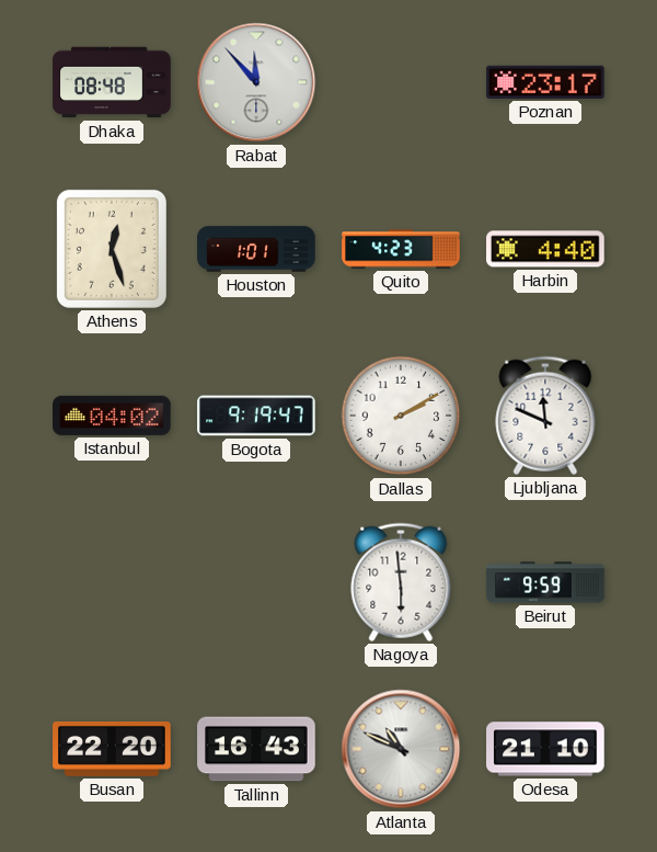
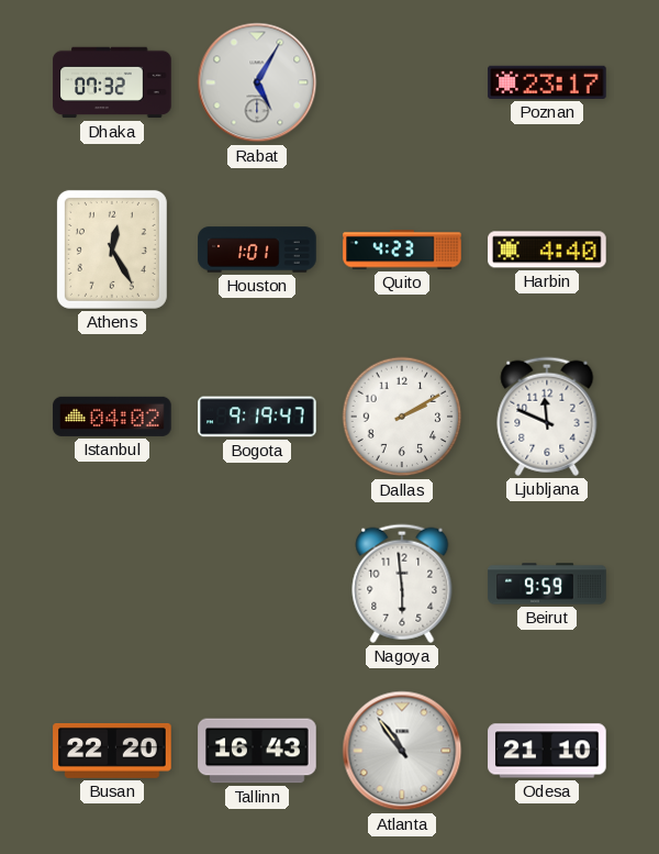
Dhaka: 08:48 -> 07:32 (112, 82)
Rabat: 11:53 -> 5:05 (257, 82)
Athens: 12:27 -> 12:25 (112, 249)
Atlanta: 10:49 -> 10:54 (402, 751)
